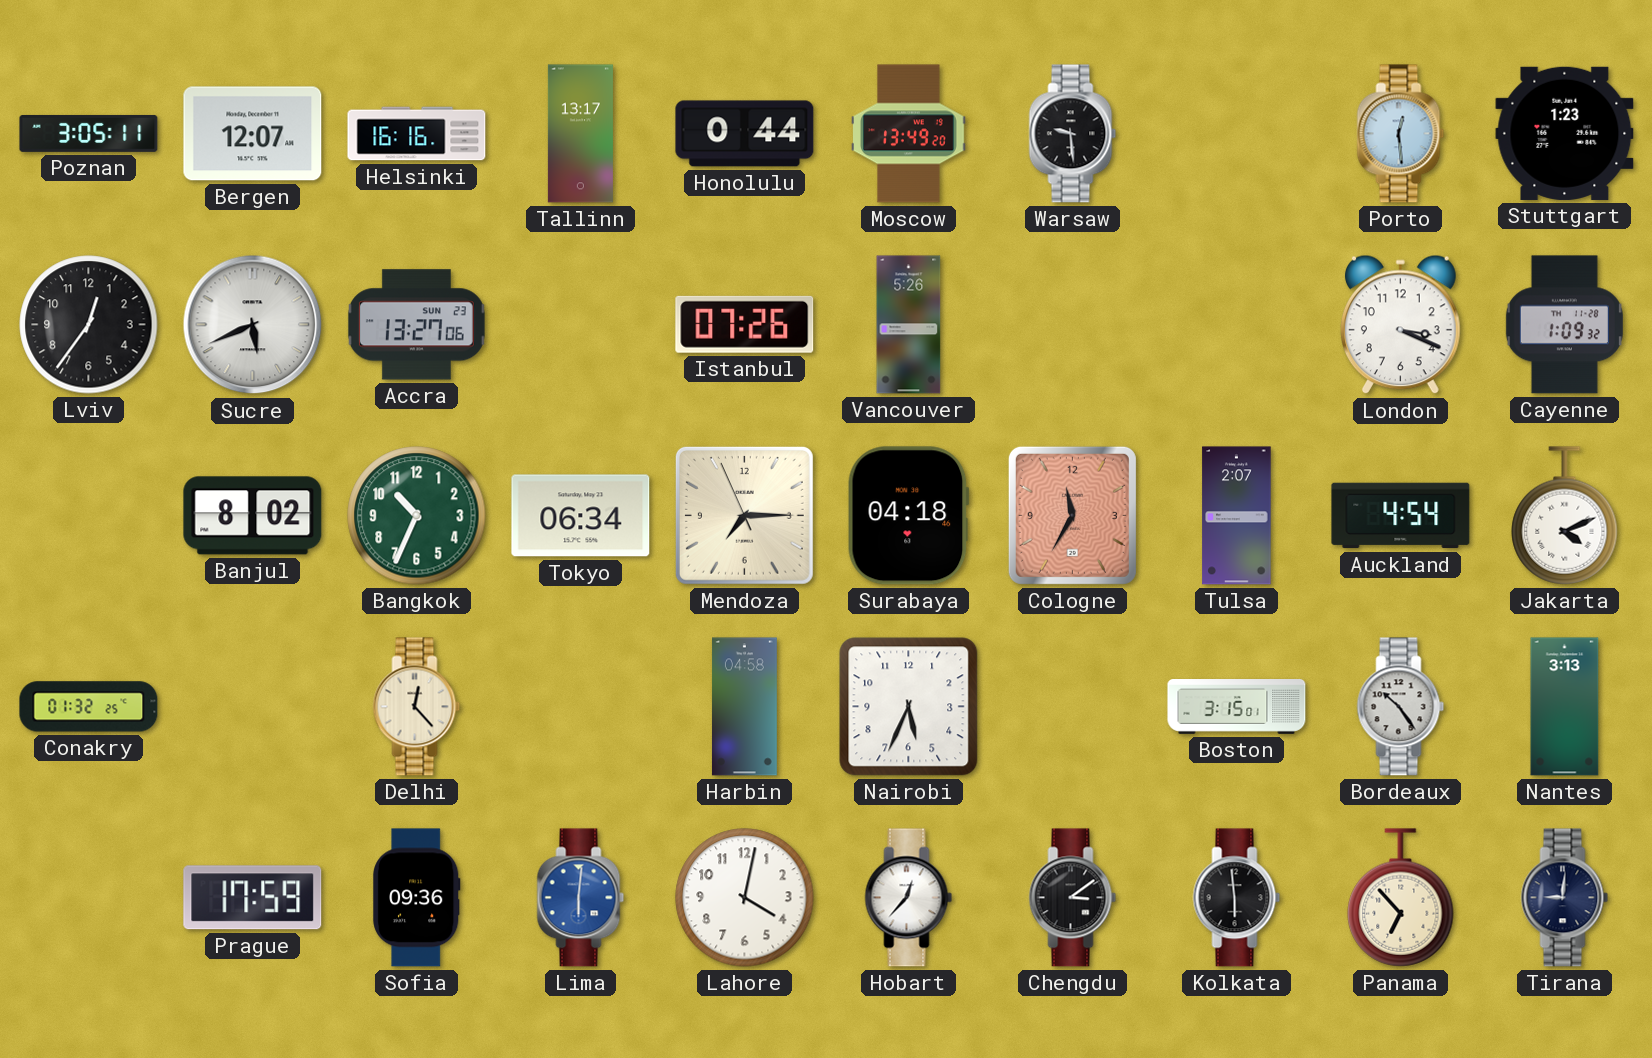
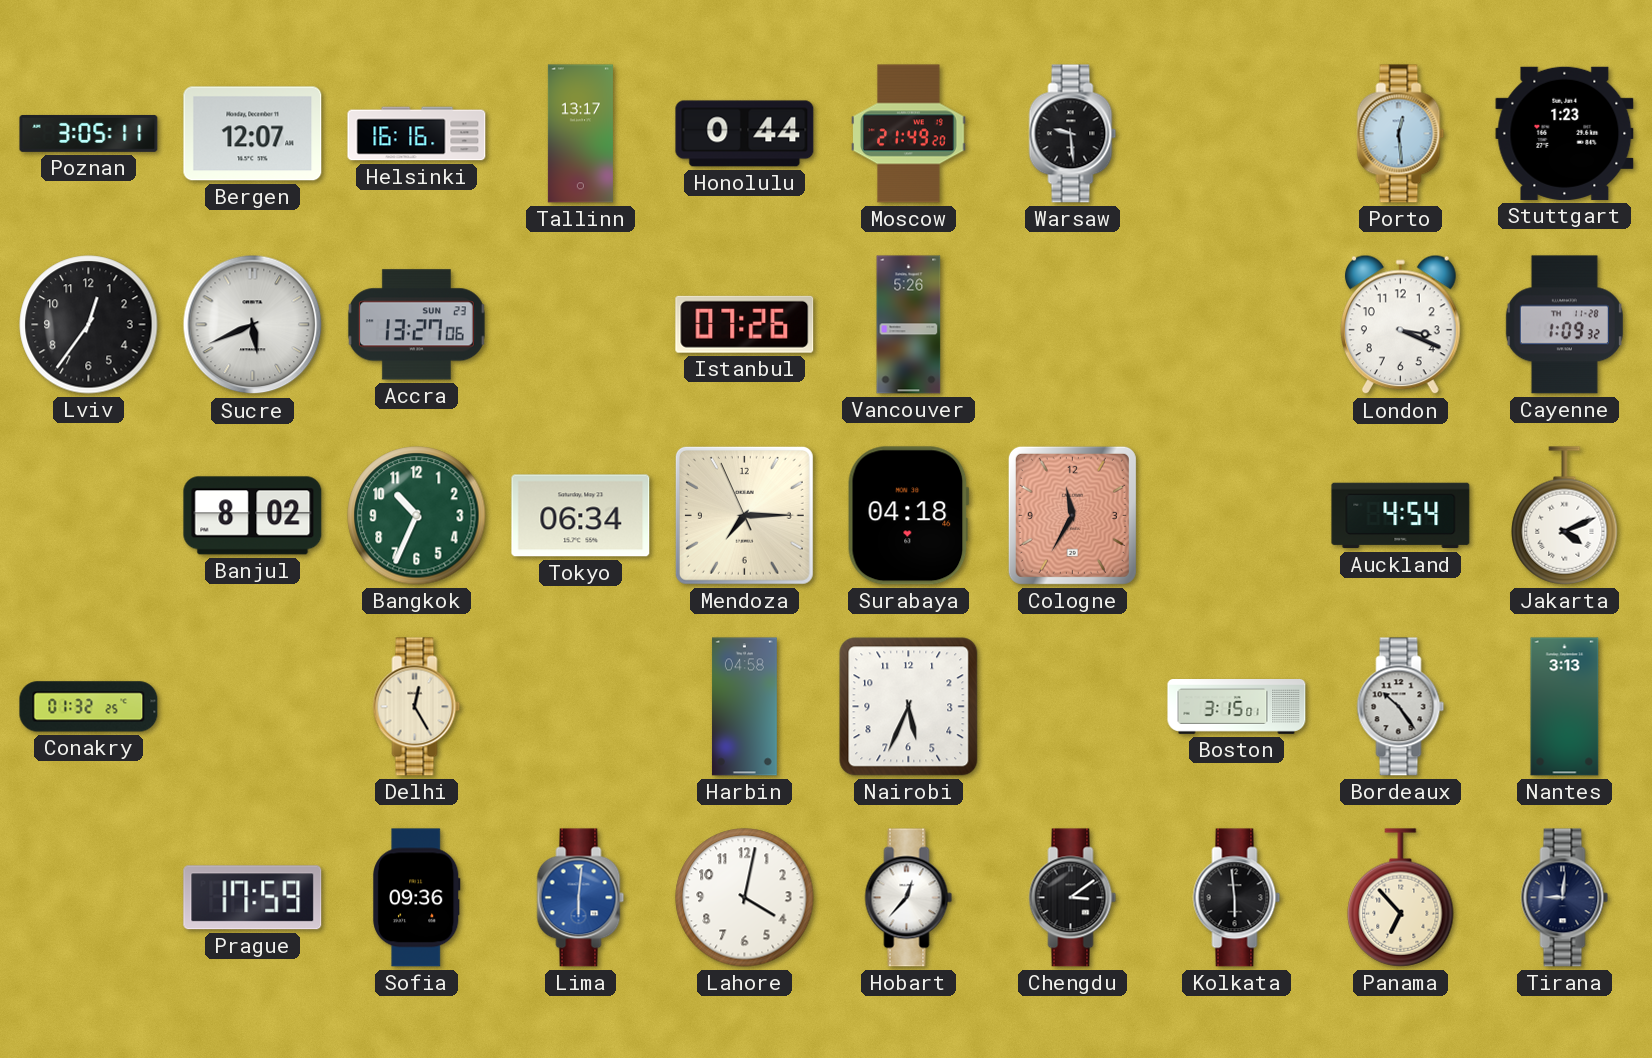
Moscow: 13:49 -> 21:49 (909, 134)
Tulsa: 2:07 -> none (1237, 516)
Delhi: 12:23 -> 12:25 (417, 707)
